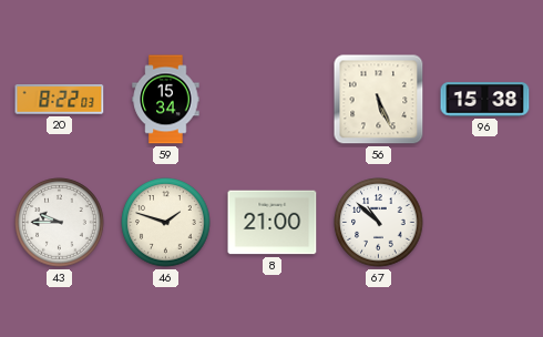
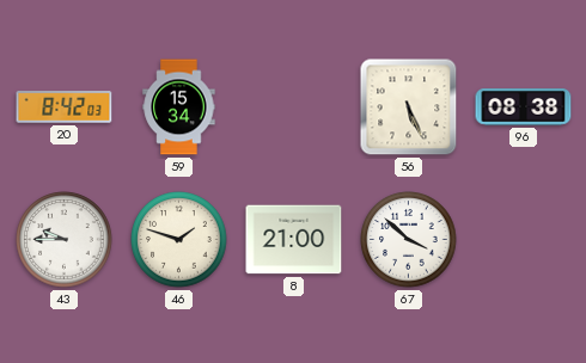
20: 8:22 -> 8:42 (65, 107)
96: 15:38 -> 08:38 (524, 107)
67: 10:52 -> 3:52 (409, 240)
